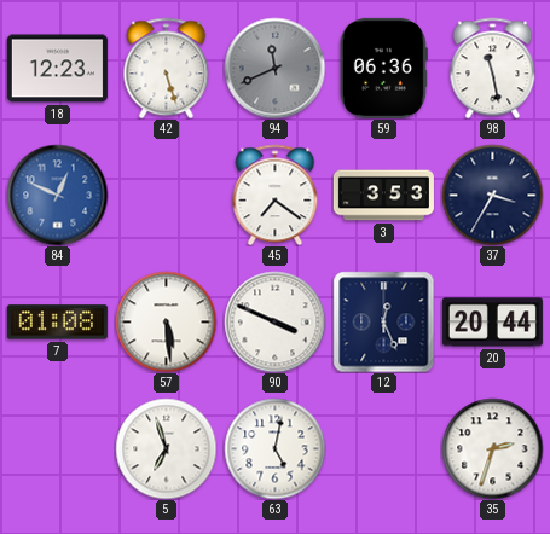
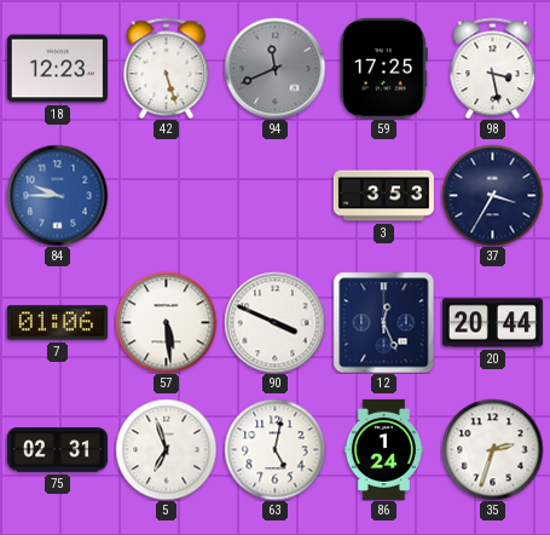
59: 06:36 -> 17:25 (383, 68)
98: 11:28 -> 3:28 (493, 68)
84: 12:49 -> 9:45 (57, 195)
45: 7:21 -> none (276, 195)
7: 01:08 -> 01:06 (57, 323)
75: none -> 02:31 (57, 450)
86: none -> 1:24 (383, 449)
